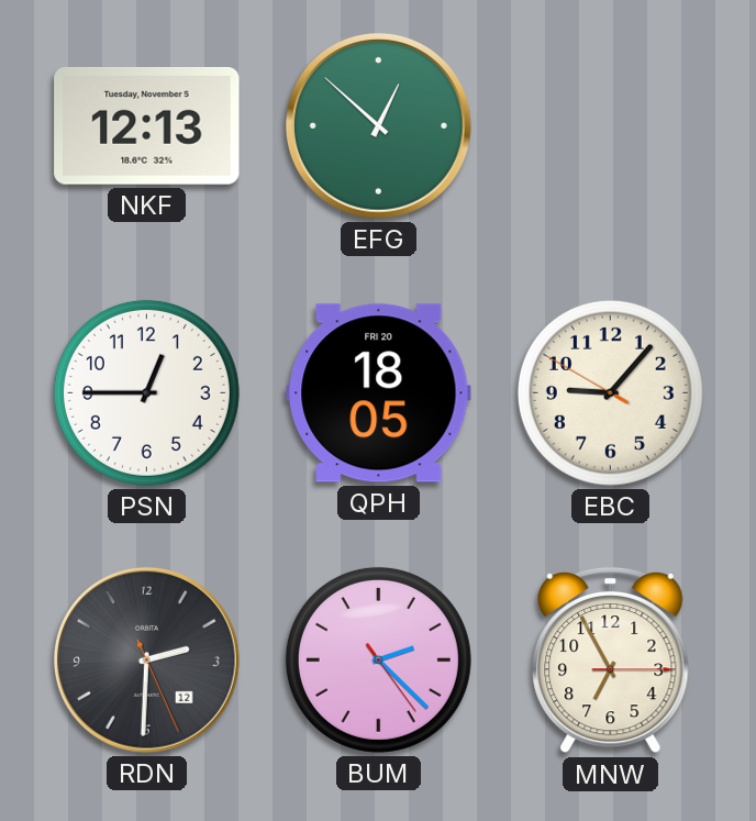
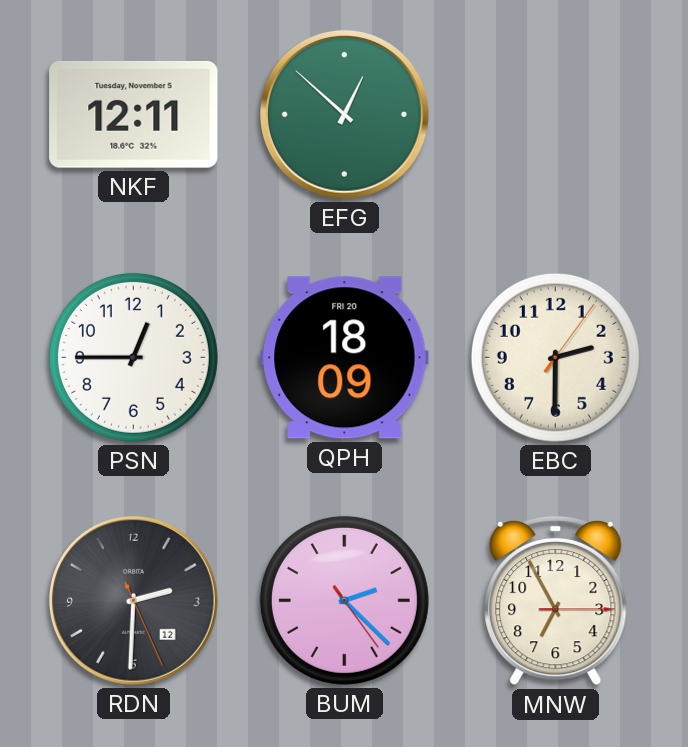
NKF: 12:13 -> 12:11 (134, 115)
QPH: 18:05 -> 18:09 (345, 358)
EBC: 9:06 -> 2:30 (555, 357)
